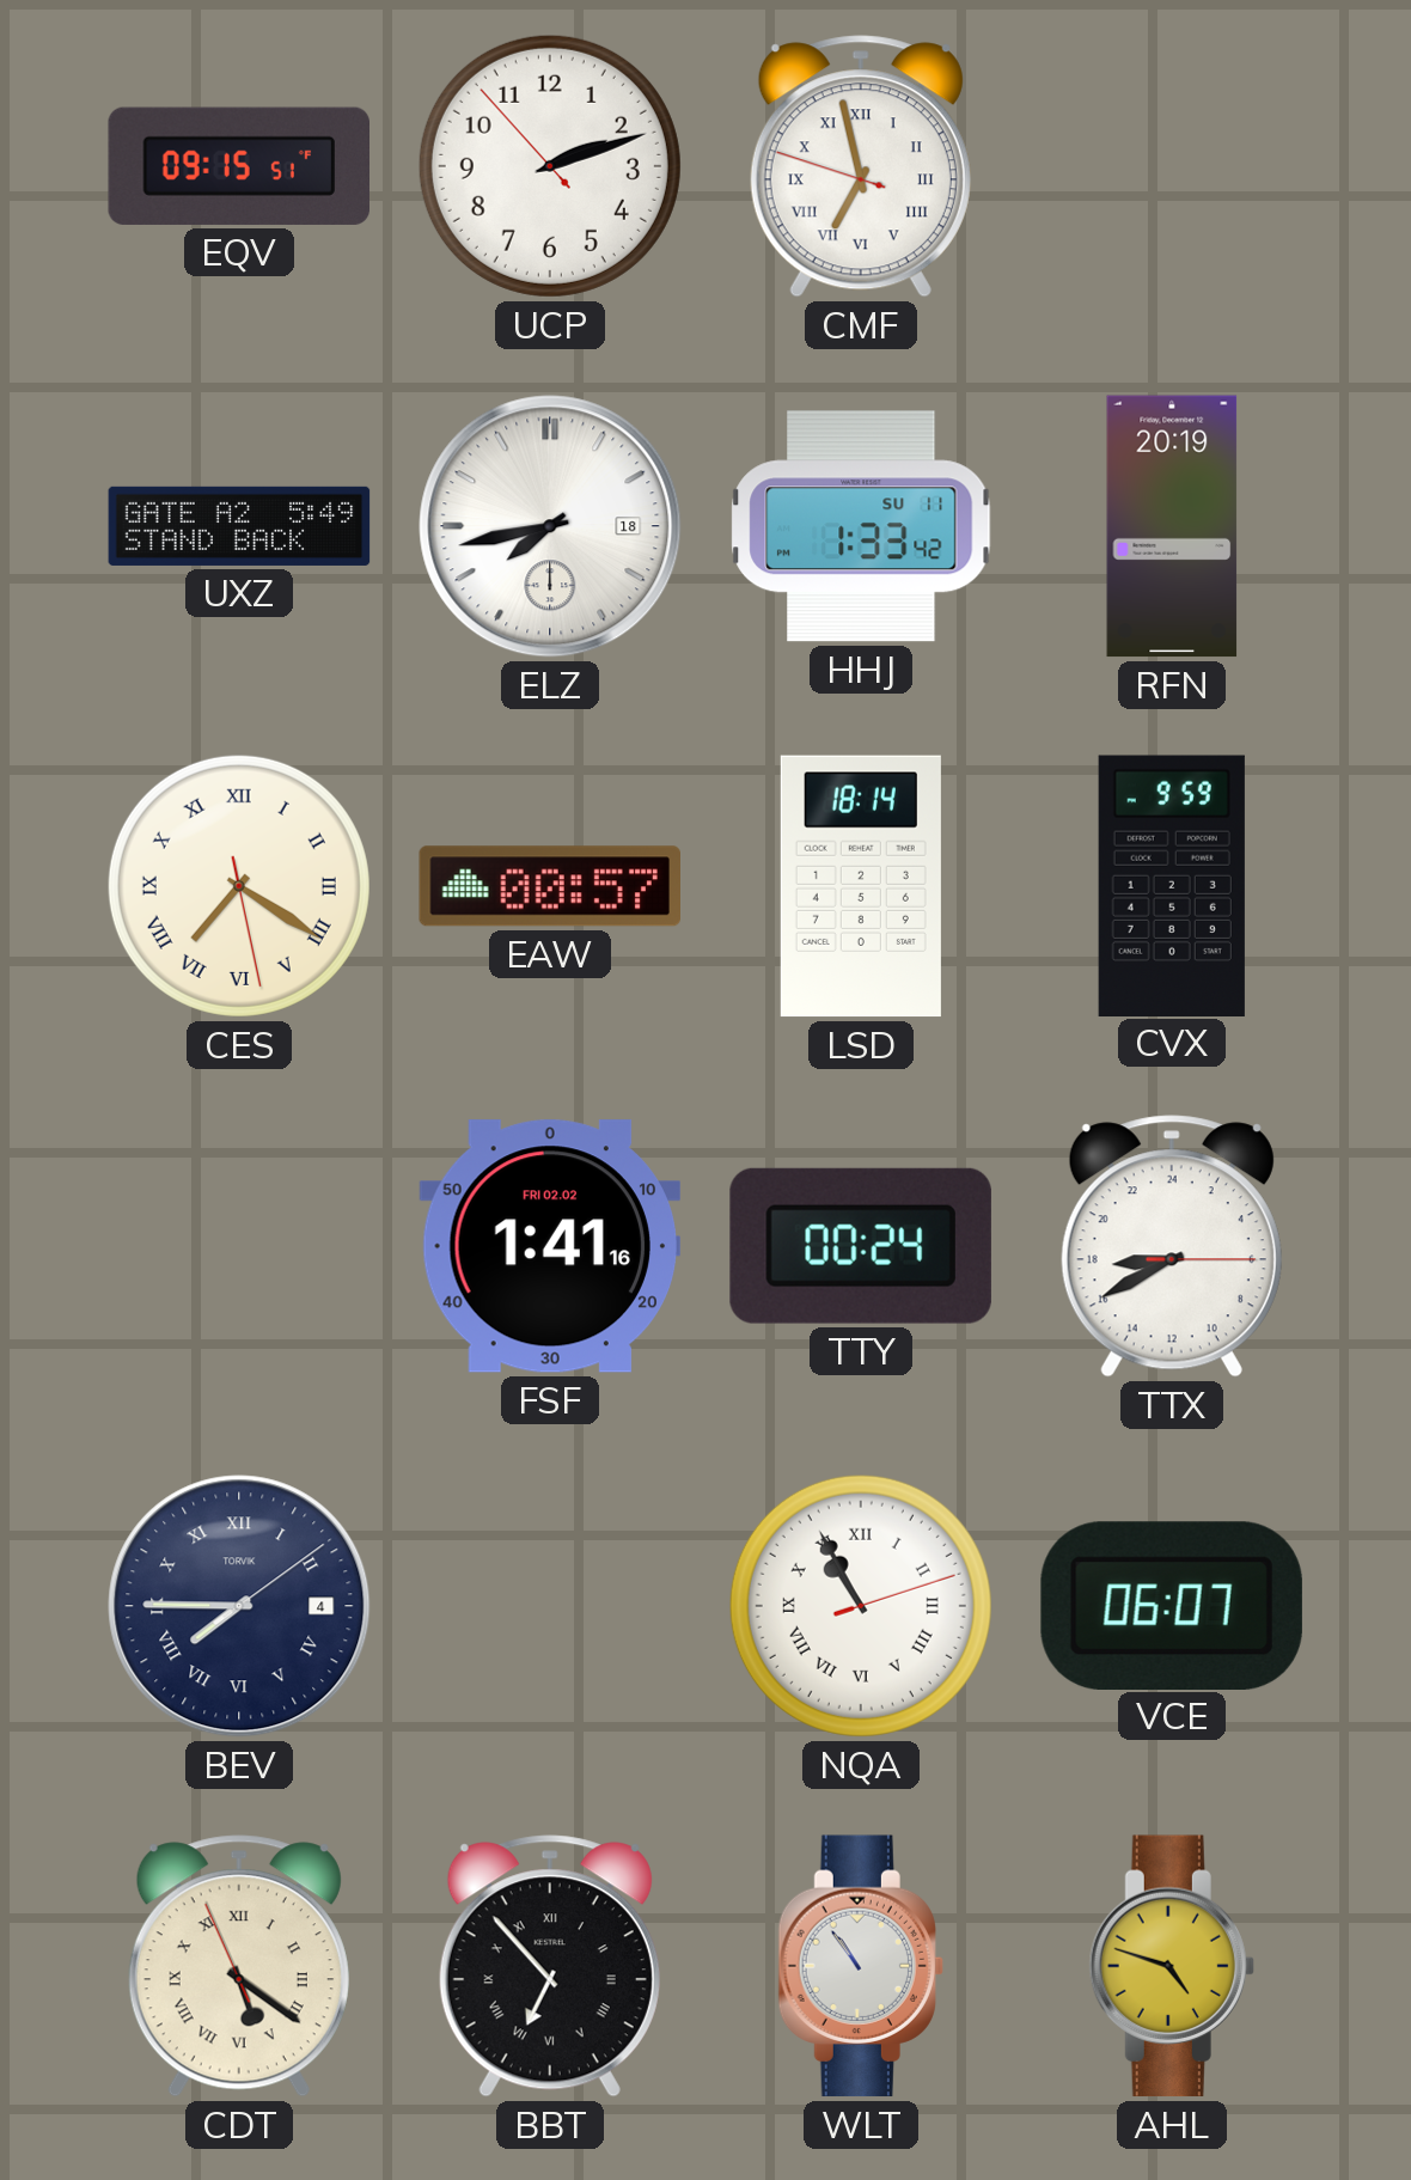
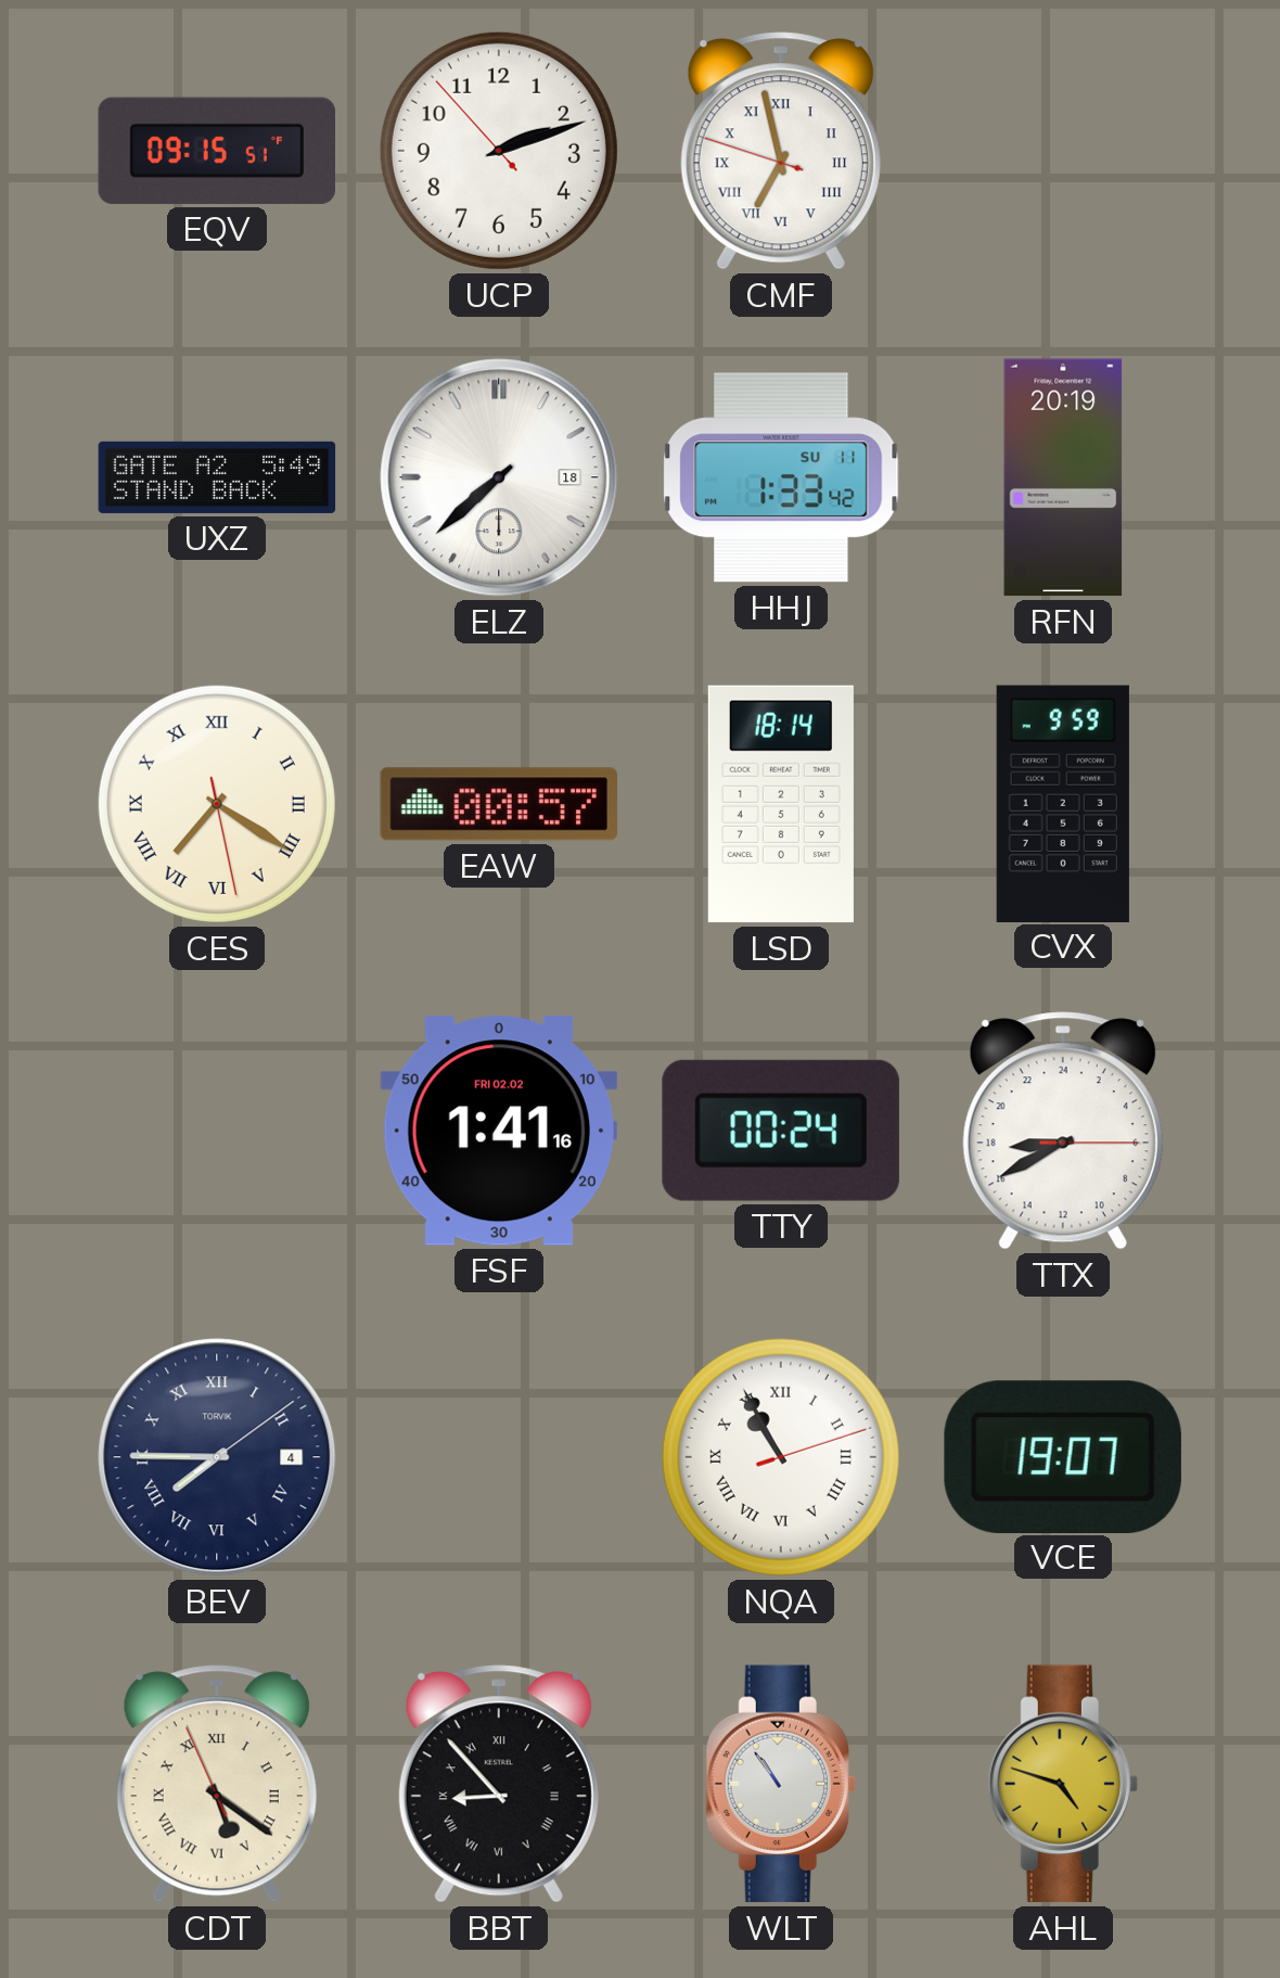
ELZ: 7:43 -> 7:38 (499, 477)
VCE: 06:07 -> 19:07 (1063, 1456)
BBT: 6:53 -> 8:53 (499, 1784)
